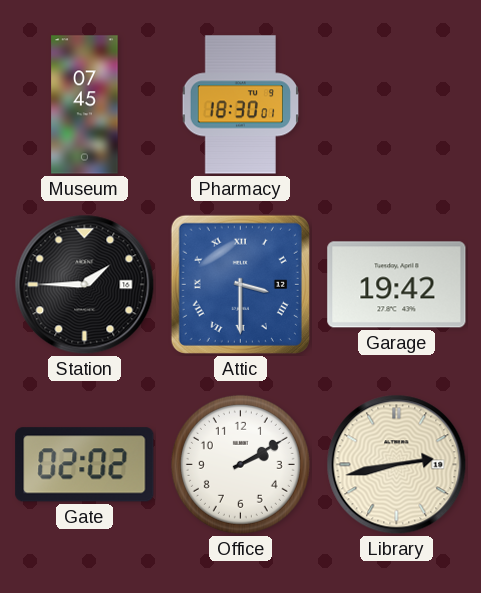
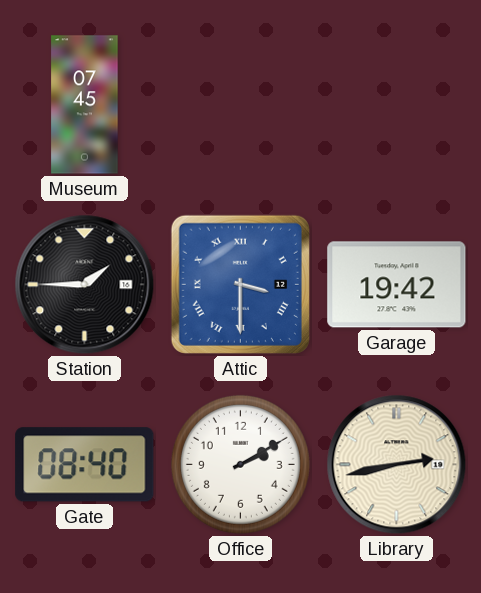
Pharmacy: 18:30 -> none (241, 105)
Gate: 02:02 -> 08:40 (85, 465)
